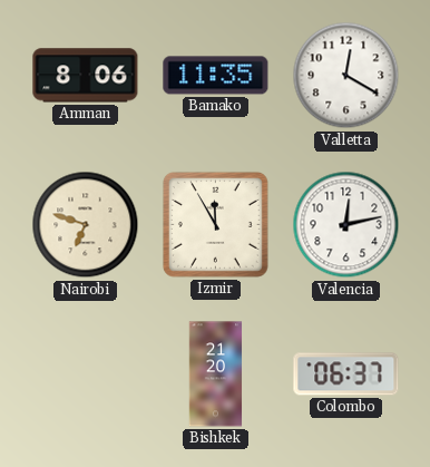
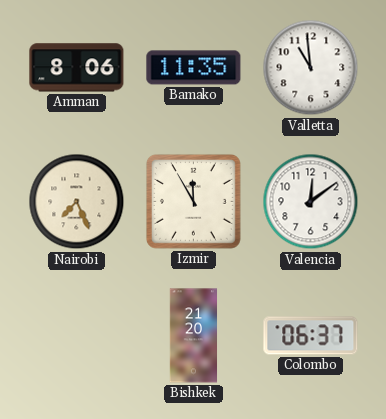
Valletta: 12:20 -> 10:59 (311, 68)
Nairobi: 6:48 -> 7:26 (77, 202)
Valencia: 12:13 -> 12:09 (311, 202)
